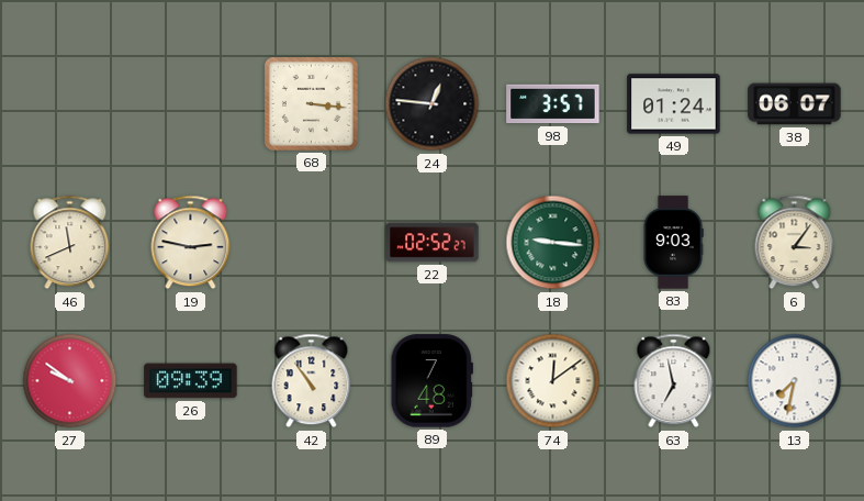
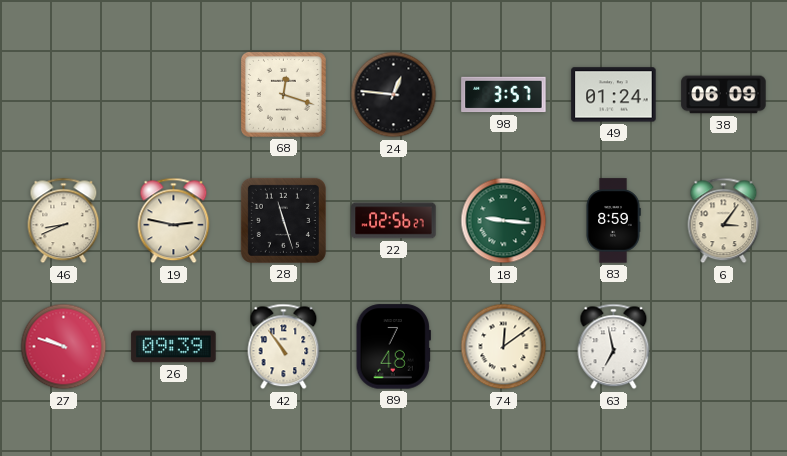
68: 3:16 -> 12:18 (283, 94)
38: 06:07 -> 06:09 (724, 95)
46: 11:41 -> 8:41 (64, 221)
28: none -> 11:27 (283, 220)
22: 02:52 -> 02:56 (394, 221)
83: 9:03 -> 8:59 (613, 221)
27: 9:51 -> 9:48 (64, 347)
13: 7:32 -> none (795, 381)
